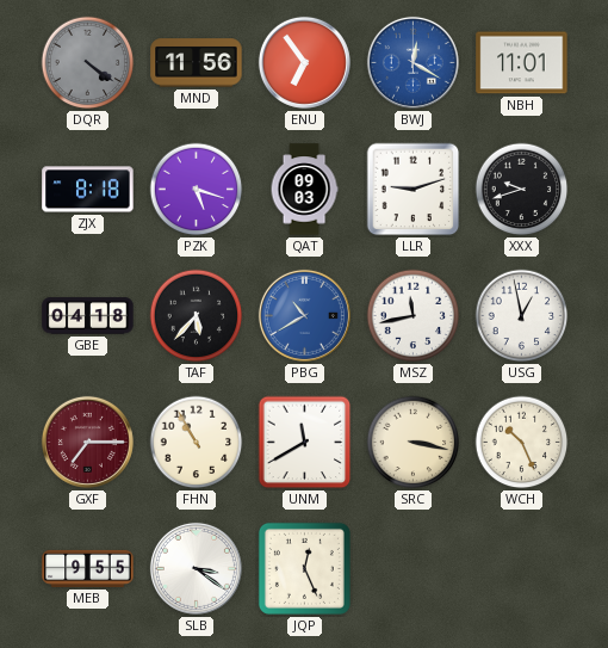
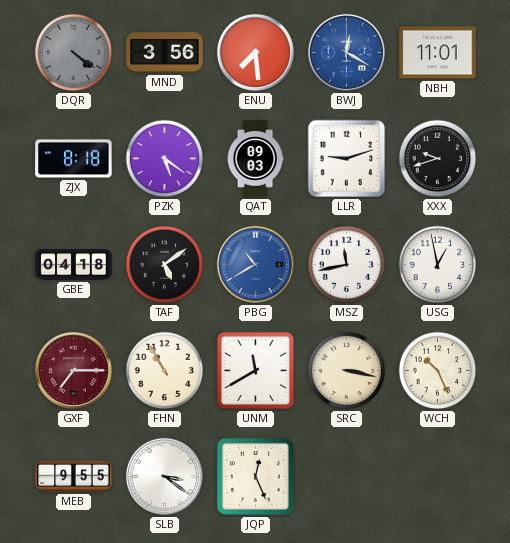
MND: 11:56 -> 3:56 (165, 53)
ENU: 6:54 -> 7:29 (255, 52)
PZK: 5:18 -> 5:21 (165, 159)
TAF: 5:37 -> 5:09 (165, 265)
